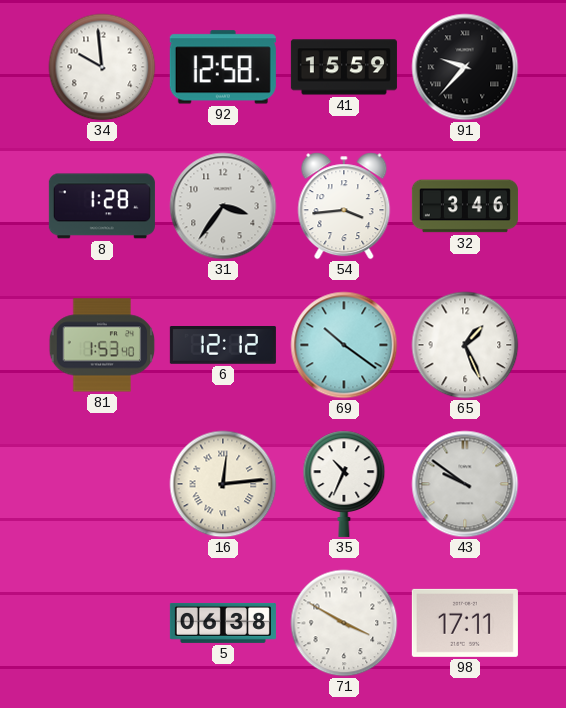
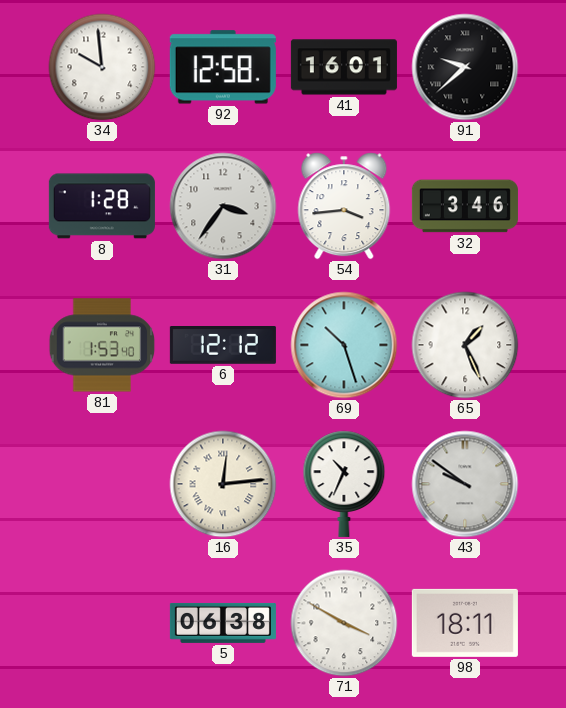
41: 15:59 -> 16:01 (344, 67)
91: 9:37 -> 9:38 (465, 67)
69: 10:21 -> 10:27 (344, 345)
98: 17:11 -> 18:11 (465, 623)
